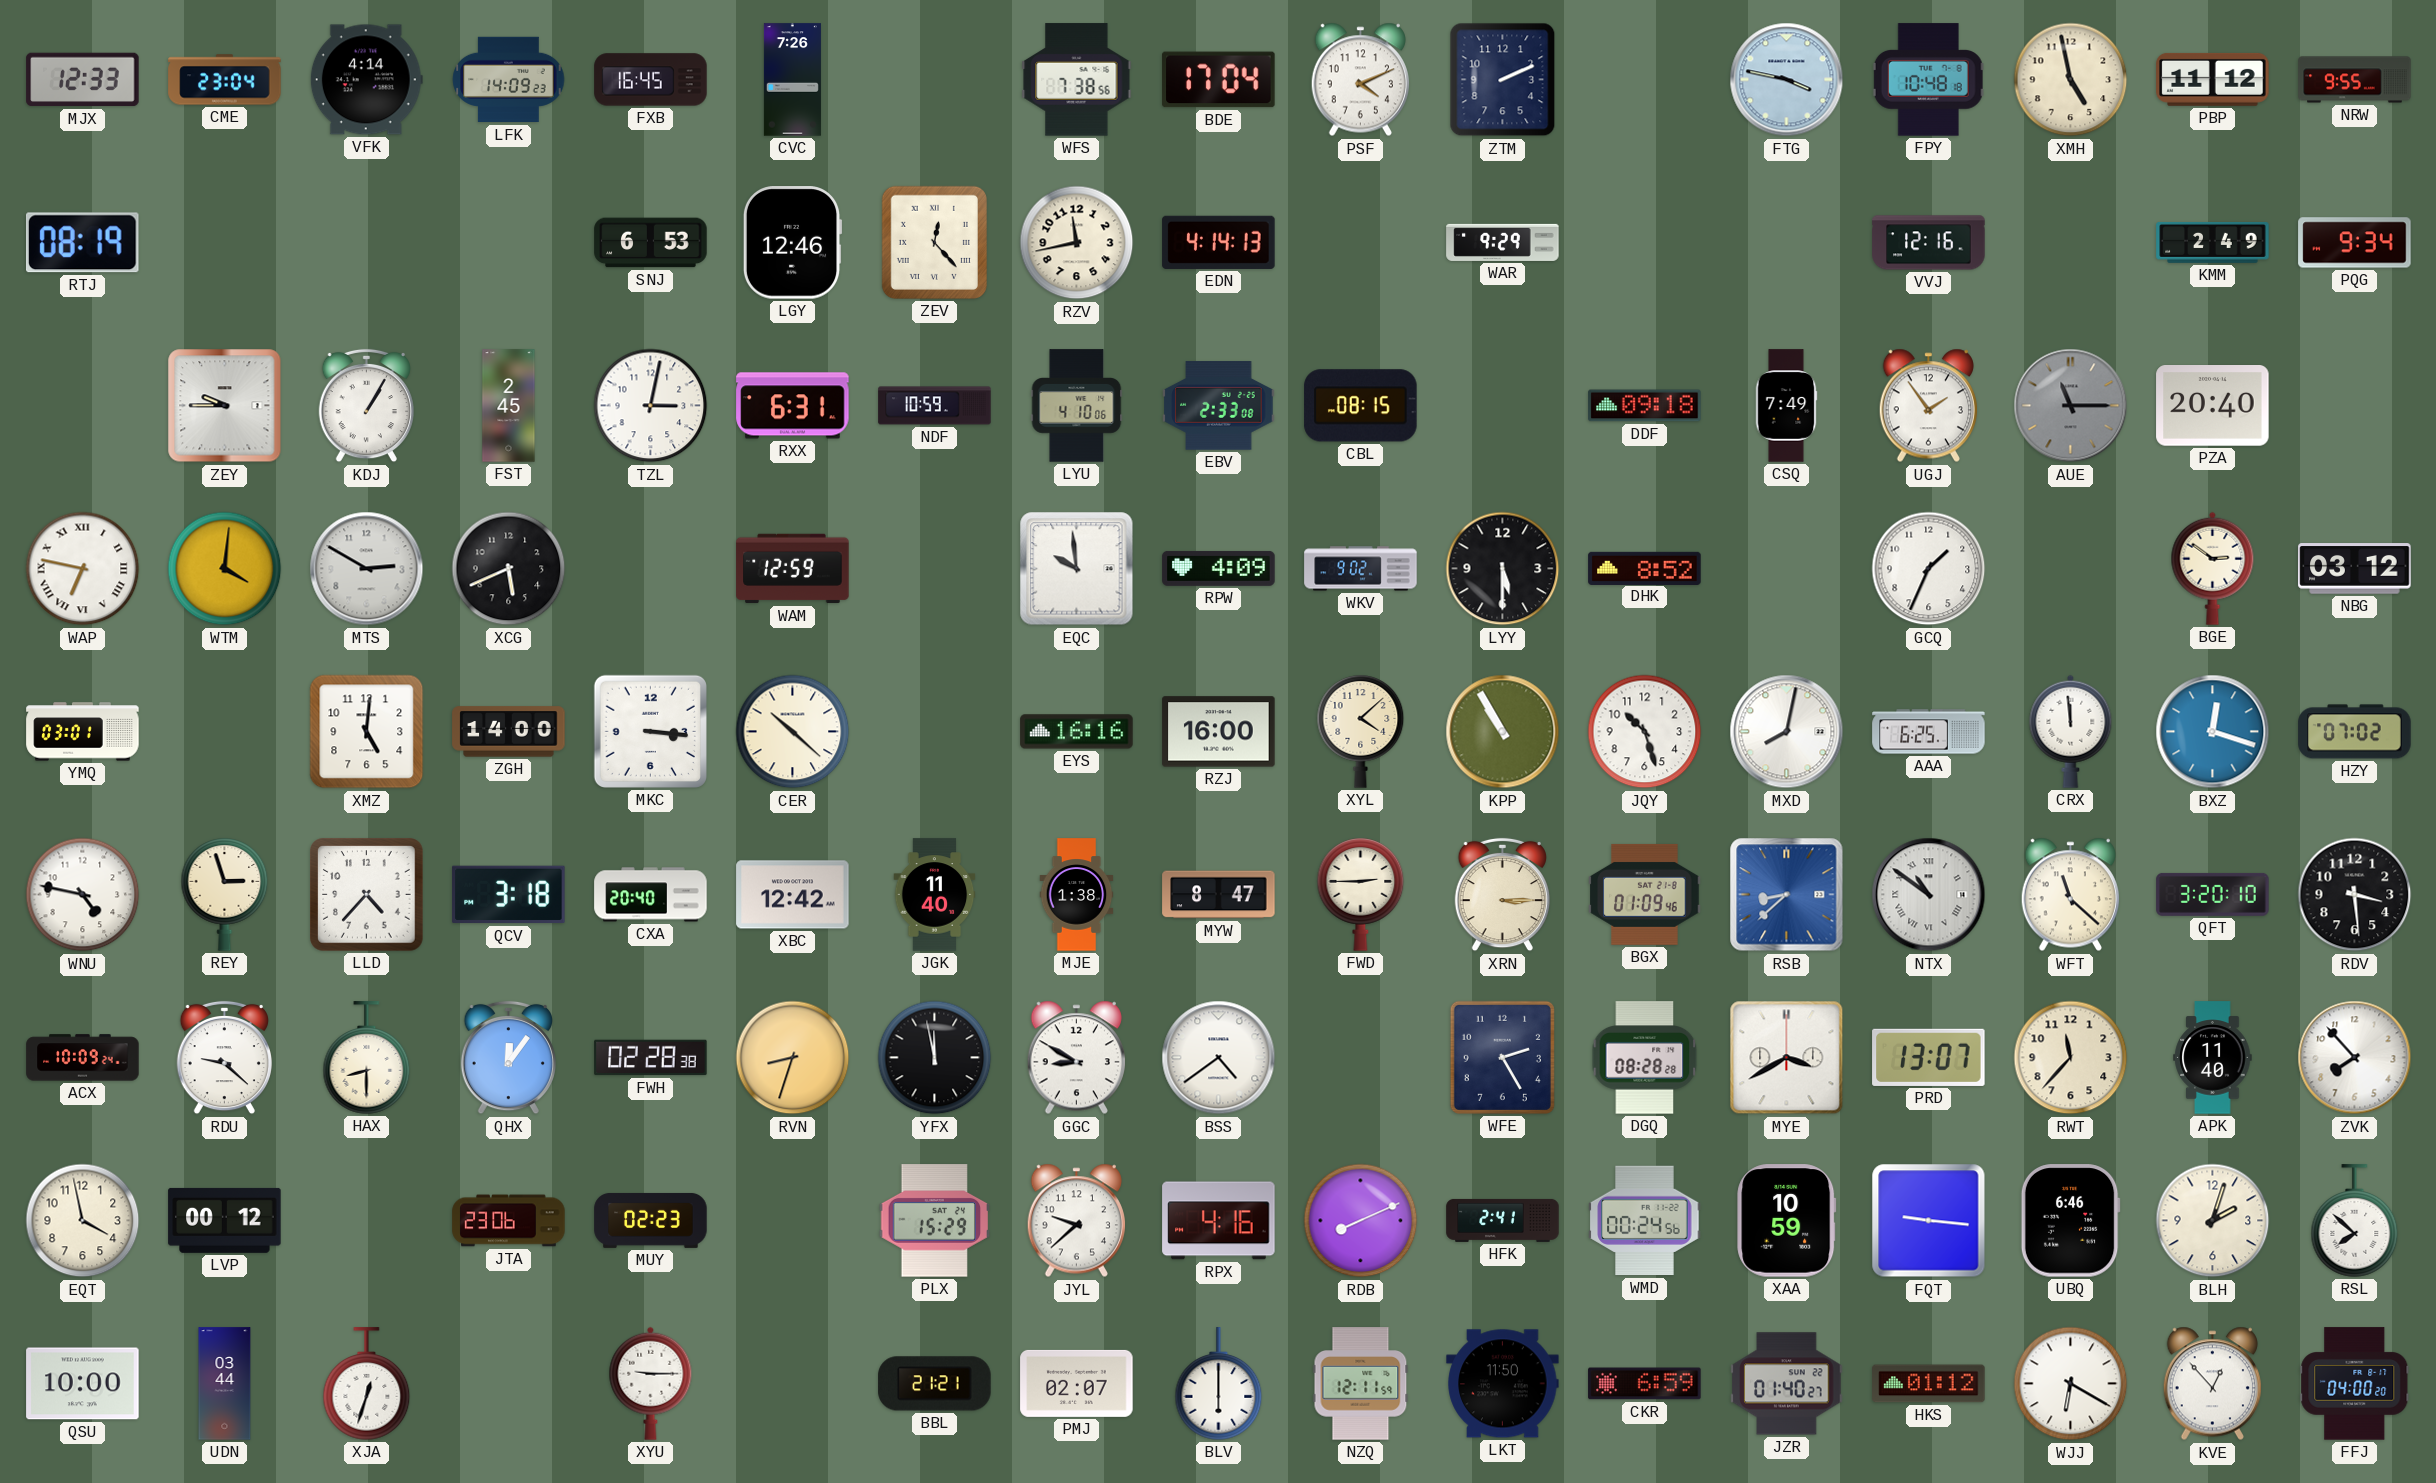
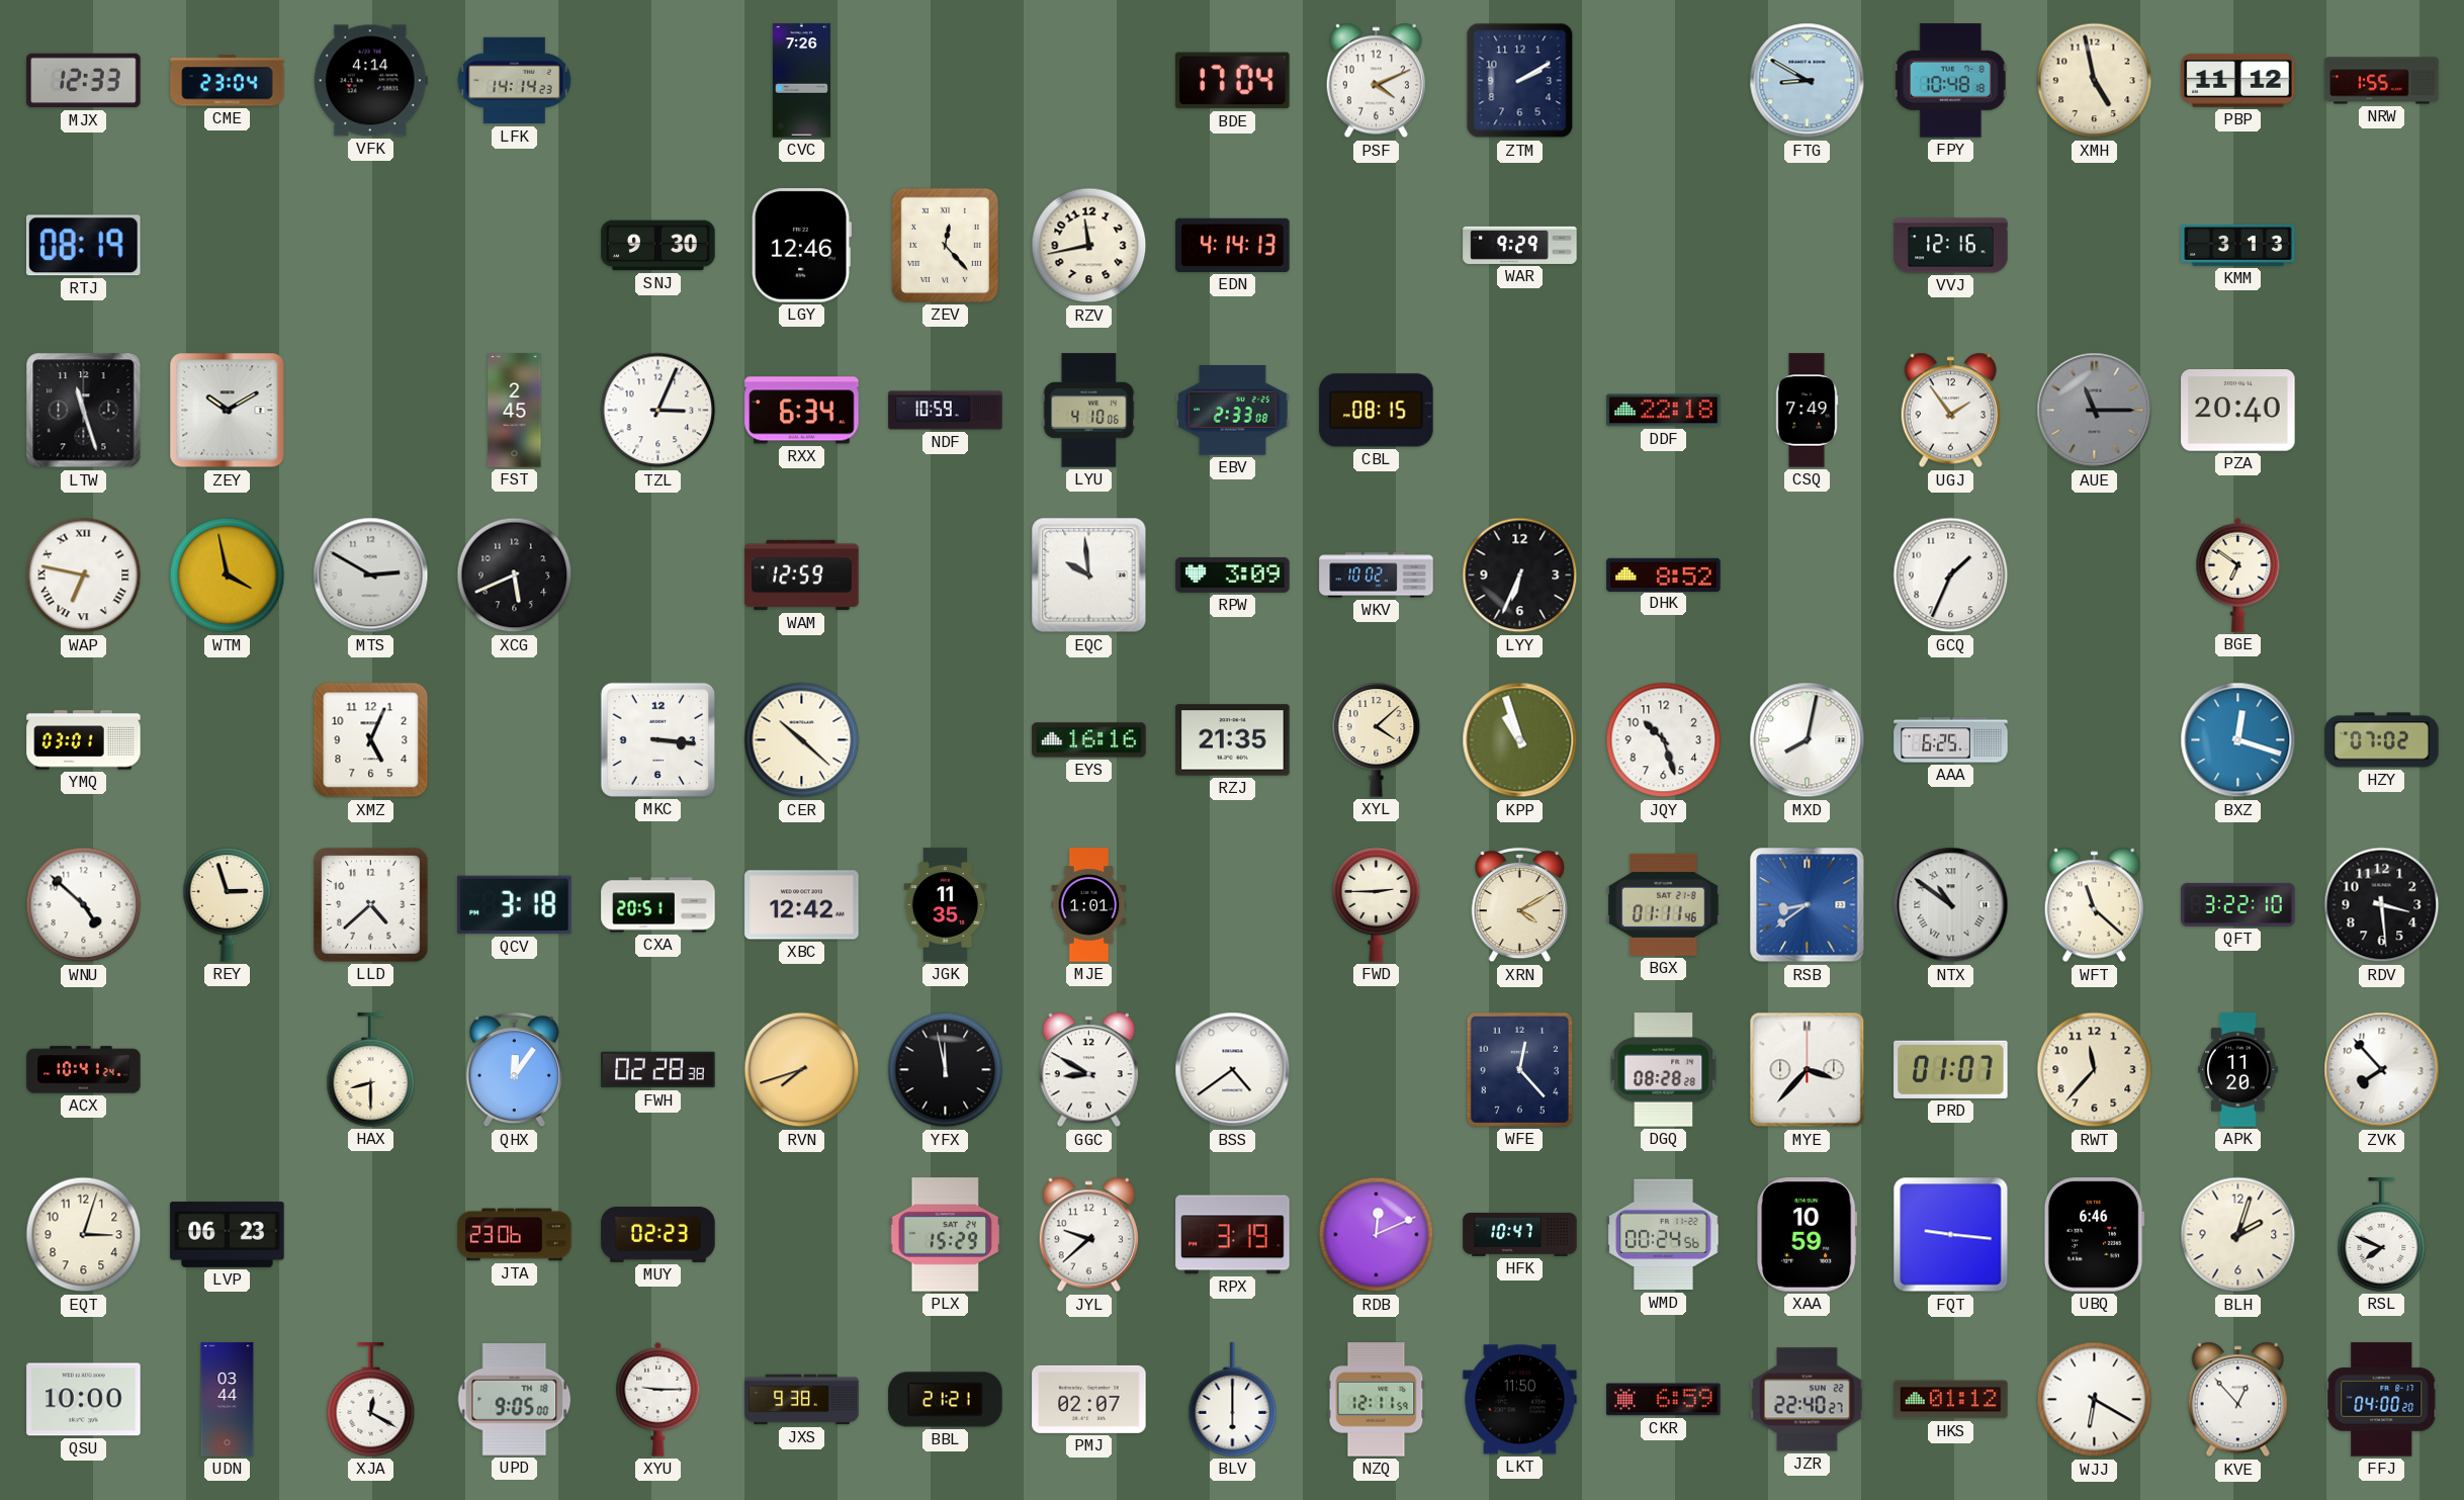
LFK: 14:09 -> 14:14 (515, 81)
FXB: 16:45 -> none (651, 80)
WFS: 7:38 -> none (1077, 80)
ZTM: 2:11 -> 2:10 (1520, 81)
FTG: 3:47 -> 8:50 (1808, 81)
NRW: 9:55 -> 1:55 (2382, 81)
SNJ: 6:53 -> 9:30 (658, 246)
KMM: 2:49 -> 3:13 (2238, 246)
PQG: 9:34 -> none (2355, 243)
LTW: none -> 11:27 (84, 411)
ZEY: 9:45 -> 10:10 (228, 411)
KDJ: 1:05 -> none (366, 406)
TZL: 3:02 -> 3:04 (658, 411)
RXX: 6:31 -> 6:34 (802, 411)
DDF: 09:18 -> 22:18 (1664, 411)
WTM: 4:01 -> 3:58 (228, 576)
RPW: 4:09 -> 3:09 (1233, 575)
WKV: 9:02 -> 10:02 (1377, 576)
LYY: 5:30 -> 6:34 (1520, 576)
BGE: 2:51 -> 6:51 (2238, 575)
NBG: 03:12 -> none (2355, 569)
XMZ: 5:01 -> 5:04 (371, 740)
ZGH: 14:00 -> none (509, 732)
RZJ: 16:00 -> 21:35 (1233, 740)
KPP: 10:55 -> 10:57 (1520, 740)
CRX: 11:59 -> none (2071, 731)
WNU: 4:47 -> 4:52 (84, 905)
LLD: 4:37 -> 4:38 (371, 905)
CXA: 20:40 -> 20:51 (658, 905)
JGK: 11:40 -> 11:35 (946, 905)
MJE: 1:38 -> 1:01 (1089, 905)
MYW: 8:47 -> none (1219, 895)
XRN: 3:15 -> 4:10 (1519, 905)
BGX: 01:09 -> 01:11 (1664, 904)
RSB: 8:38 -> 8:39 (1808, 905)
QFT: 3:20 -> 3:22 (2238, 904)
ACX: 10:09 -> 10:41 (84, 1070)
RDU: 9:22 -> none (224, 1058)
RVN: 8:33 -> 7:42 (802, 1070)
WFE: 2:25 -> 12:23 (1519, 1069)
MYE: 3:40 -> 3:37 (1808, 1070)
PRD: 13:07 -> 01:07 (1951, 1069)
APK: 11:40 -> 11:20 (2238, 1070)
EQT: 3:58 -> 3:03 (84, 1235)
LVP: 00:12 -> 06:23 (228, 1234)
RPX: 4:16 -> 3:19 (1233, 1235)
RDB: 8:11 -> 12:11 (1377, 1235)
HFK: 2:41 -> 10:47 (1520, 1234)
RSL: 7:52 -> 7:49 (2382, 1235)
XJA: 12:33 -> 12:20 (371, 1400)
UPD: none -> 9:05 (515, 1400)
JXS: none -> 9:38 (802, 1400)
JZR: 01:40 -> 22:40 (1808, 1400)
